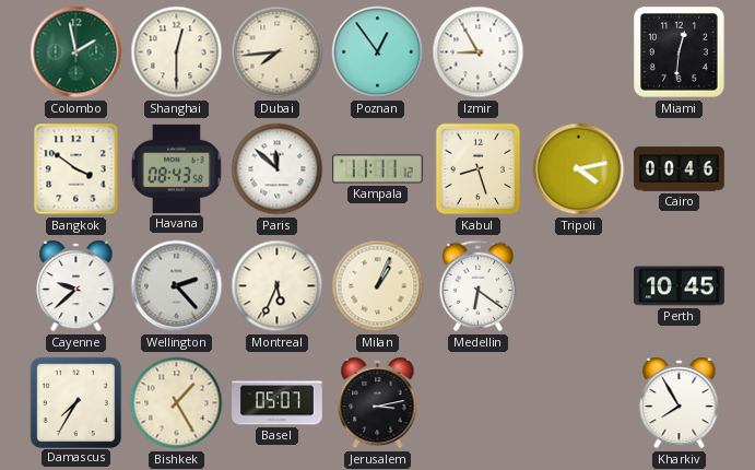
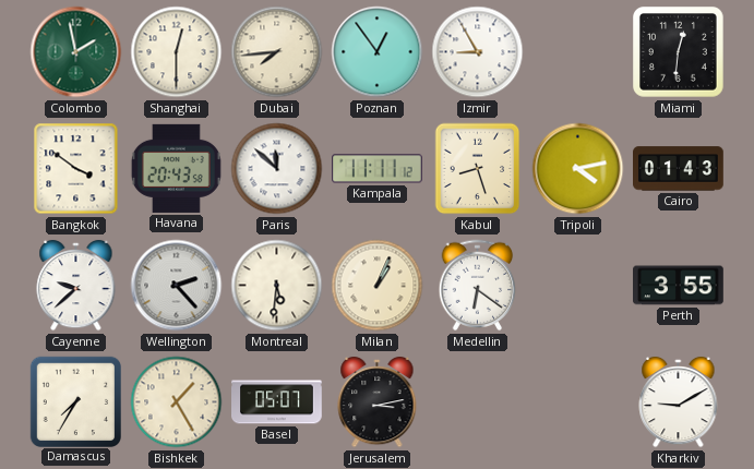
Havana: 08:43 -> 20:43 (176, 168)
Cairo: 00:46 -> 01:43 (679, 169)
Montreal: 5:34 -> 5:31 (277, 286)
Perth: 10:45 -> 3:55 (679, 286)
Kharkiv: 7:55 -> 9:10 (679, 402)
